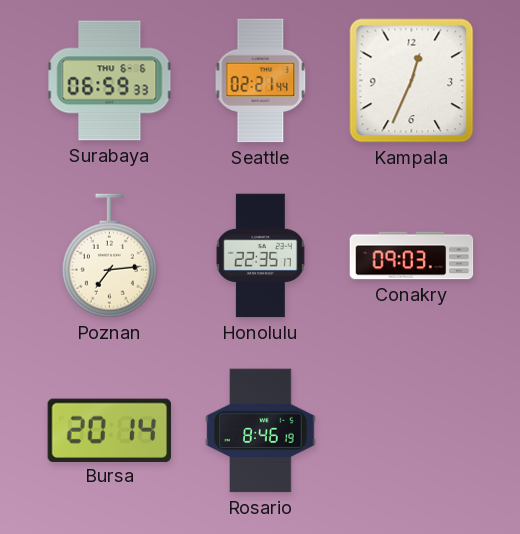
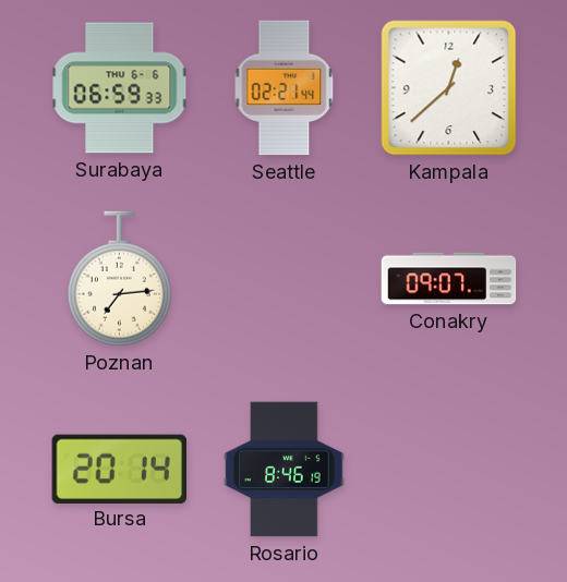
Kampala: 12:34 -> 12:38 (449, 88)
Honolulu: 22:35 -> none (260, 256)
Conakry: 09:03 -> 09:07 (449, 279)
